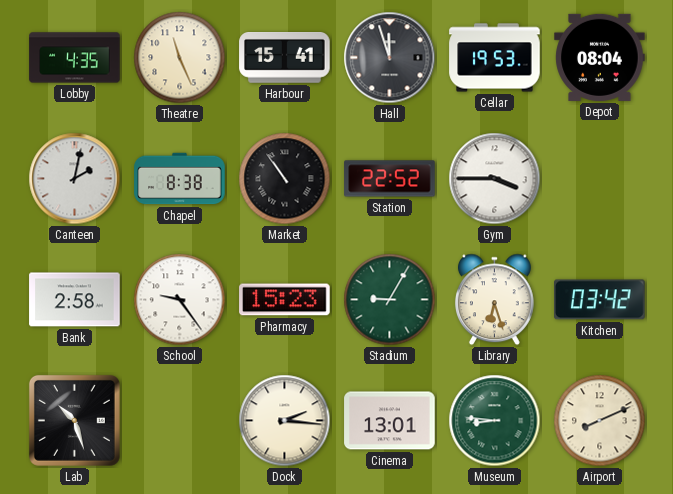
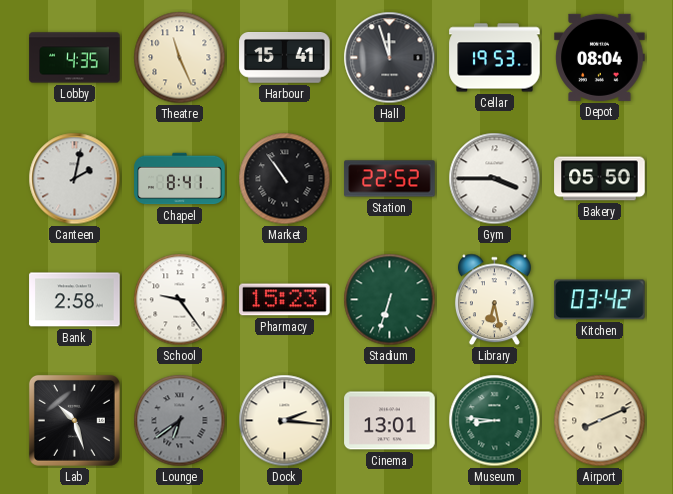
Chapel: 8:38 -> 8:41 (180, 179)
Bakery: none -> 05:50 (600, 179)
Stadium: 9:05 -> 6:33 (390, 300)
Library: 6:27 -> 6:28 (494, 300)
Lounge: none -> 6:39 (180, 421)
